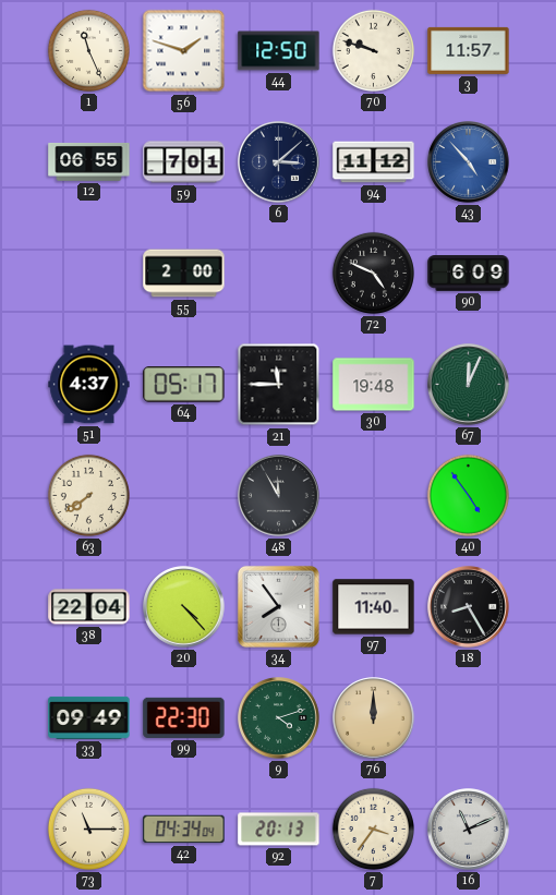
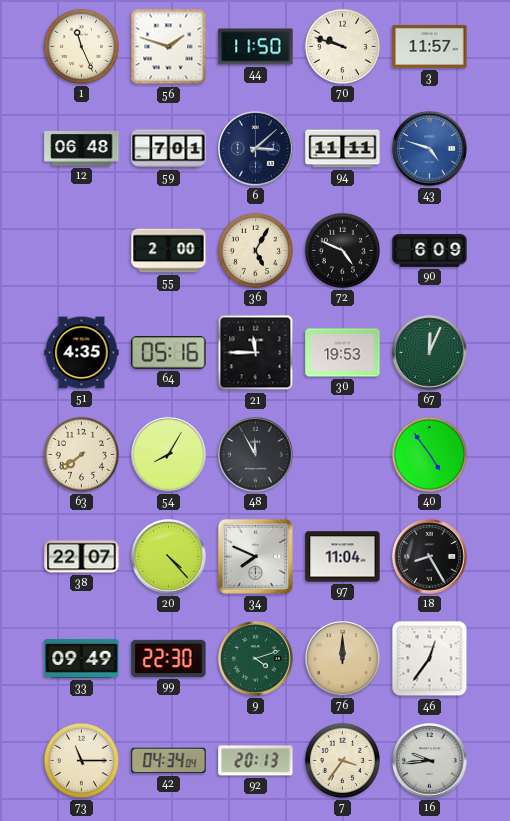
44: 12:50 -> 11:50 (256, 47)
12: 06:55 -> 06:48 (82, 148)
94: 11:12 -> 11:11 (343, 149)
43: 4:53 -> 4:48 (430, 149)
36: none -> 5:05 (255, 250)
51: 4:37 -> 4:35 (82, 353)
64: 05:17 -> 05:16 (169, 353)
30: 19:48 -> 19:53 (343, 353)
54: none -> 8:05 (169, 455)
38: 22:04 -> 22:07 (82, 557)
34: 7:54 -> 7:49 (255, 556)
97: 11:40 -> 11:04 (343, 557)
46: none -> 12:36 (430, 659)
16: 11:11 -> 9:44 (430, 761)
